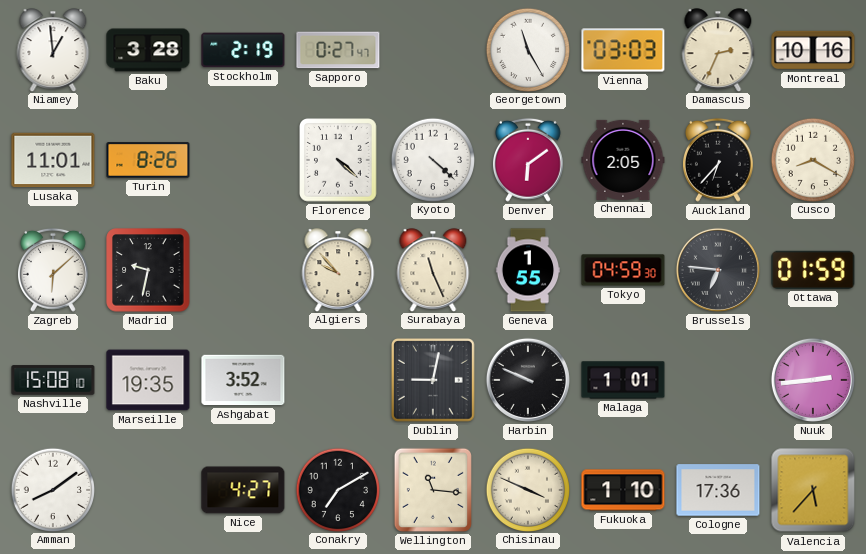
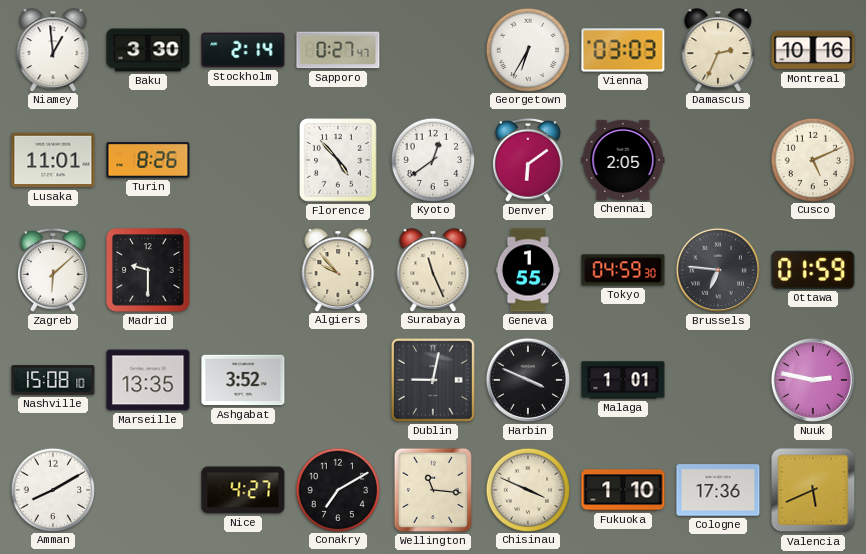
Baku: 3:28 -> 3:30 (148, 50)
Stockholm: 2:19 -> 2:14 (243, 50)
Georgetown: 11:25 -> 6:35 (527, 49)
Florence: 4:22 -> 4:53 (339, 160)
Kyoto: 4:22 -> 12:39 (432, 159)
Auckland: 6:37 -> none (718, 160)
Cusco: 8:20 -> 5:11 (812, 159)
Madrid: 9:32 -> 9:30 (148, 270)
Marseille: 19:35 -> 13:35 (148, 380)
Harbin: 9:49 -> 3:49 (528, 380)
Nuuk: 2:44 -> 2:47 (813, 380)
Amman: 8:09 -> 8:10 (52, 489)
Valencia: 5:37 -> 5:41 (813, 490)
